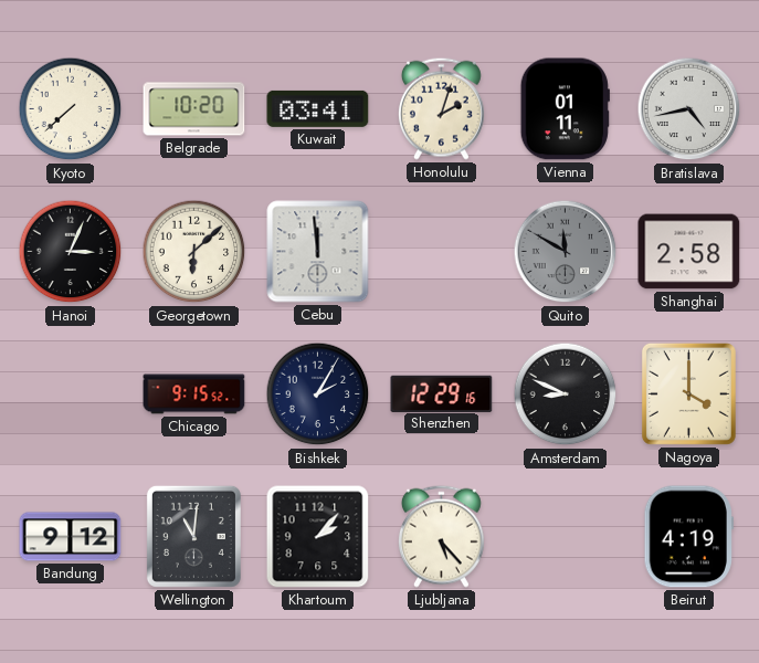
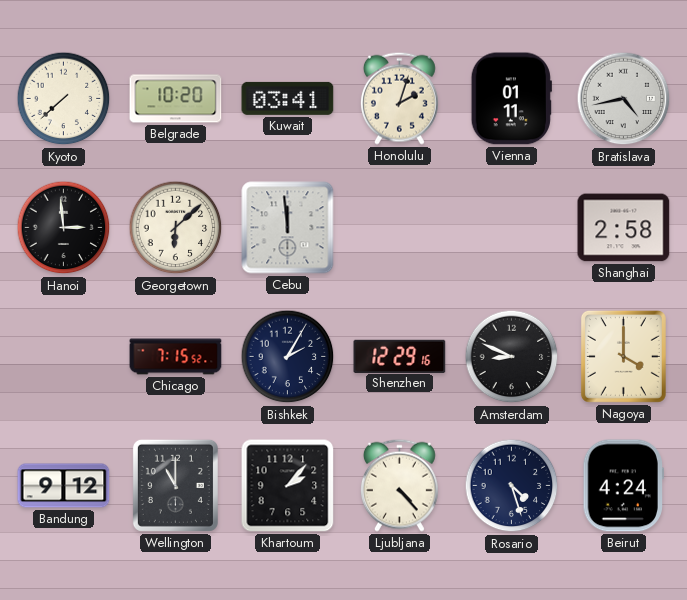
Hanoi: 3:04 -> 2:59 (64, 228)
Quito: 11:50 -> none (566, 252)
Chicago: 9:15 -> 7:15 (176, 357)
Wellington: 11:01 -> 11:00 (175, 485)
Ljubljana: 5:23 -> 4:23 (399, 485)
Rosario: none -> 4:27 (512, 486)
Beirut: 4:19 -> 4:24 (623, 486)
